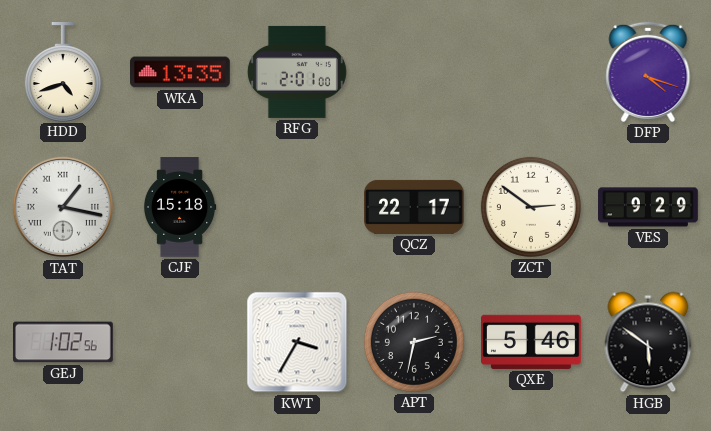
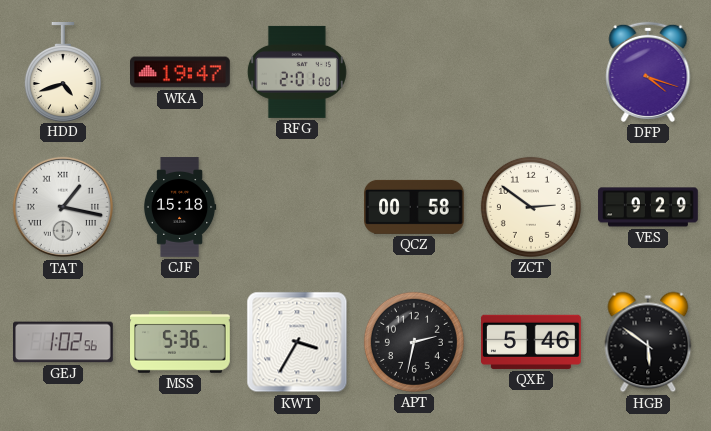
WKA: 13:35 -> 19:47 (181, 72)
QCZ: 22:17 -> 00:58 (415, 207)
MSS: none -> 5:36 (181, 342)
